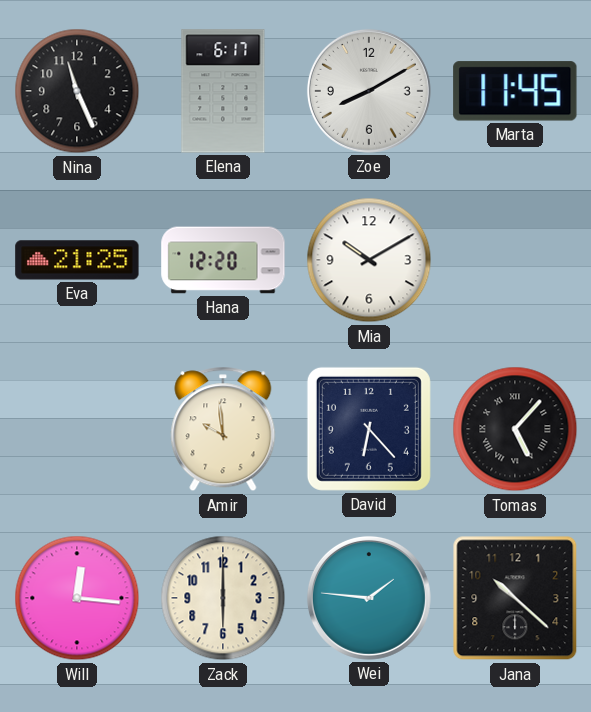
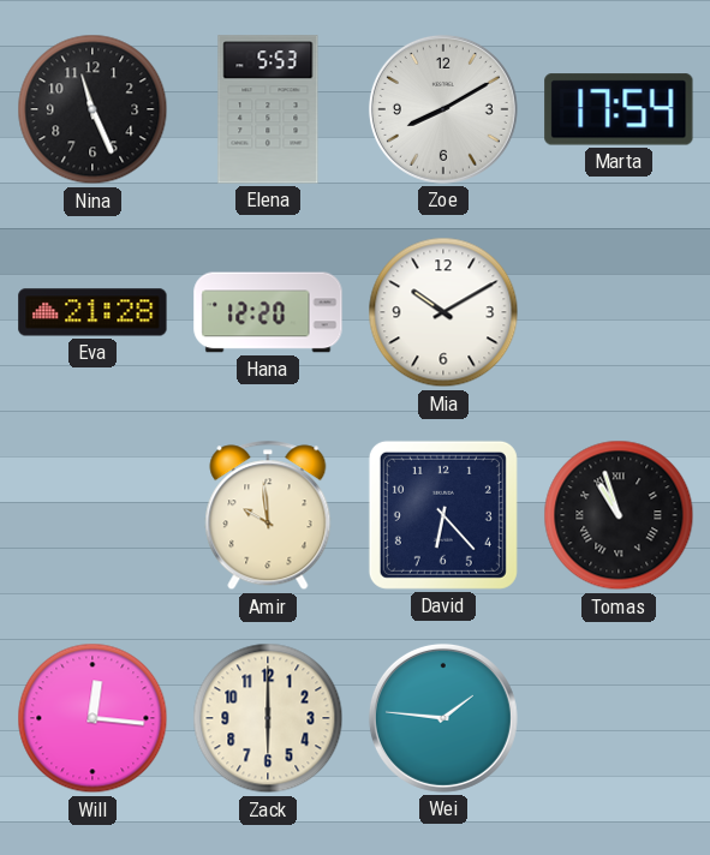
Elena: 6:17 -> 5:53 (268, 109)
Marta: 11:45 -> 17:54 (619, 109)
Eva: 21:25 -> 21:28 (93, 312)
Tomas: 5:07 -> 10:57 (619, 515)
Jana: 10:22 -> none (515, 598)
